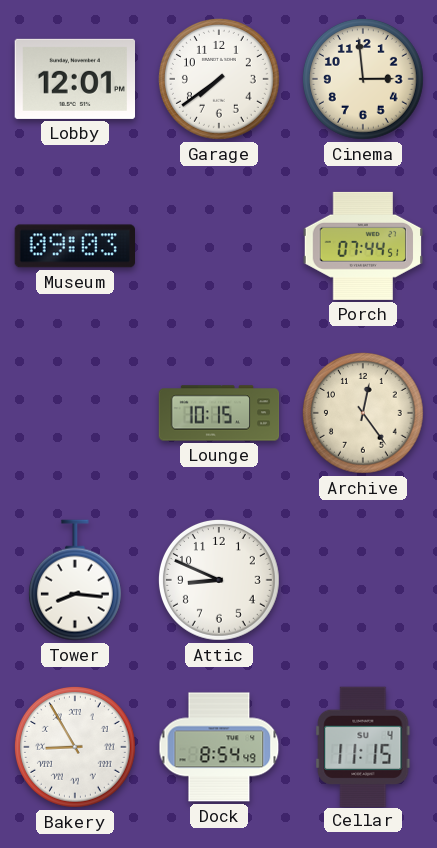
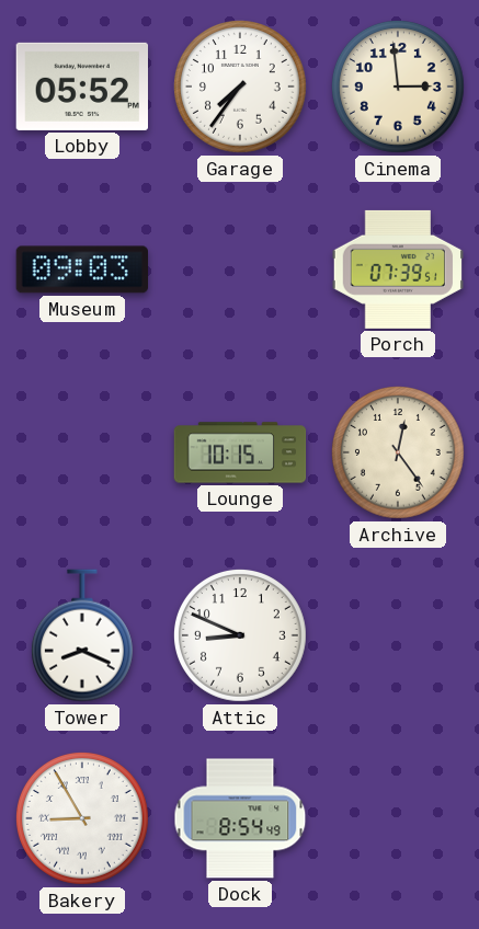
Lobby: 12:01 -> 05:52 (81, 87)
Garage: 7:39 -> 7:36 (240, 87)
Porch: 07:44 -> 07:39 (398, 269)
Tower: 8:16 -> 8:19 (82, 635)
Cellar: 11:15 -> none (363, 746)
